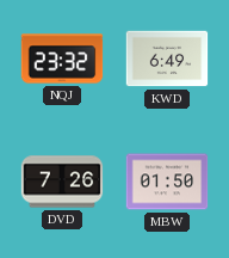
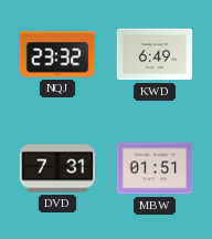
DVD: 7:26 -> 7:31 (57, 168)
MBW: 01:50 -> 01:51 (155, 168)
